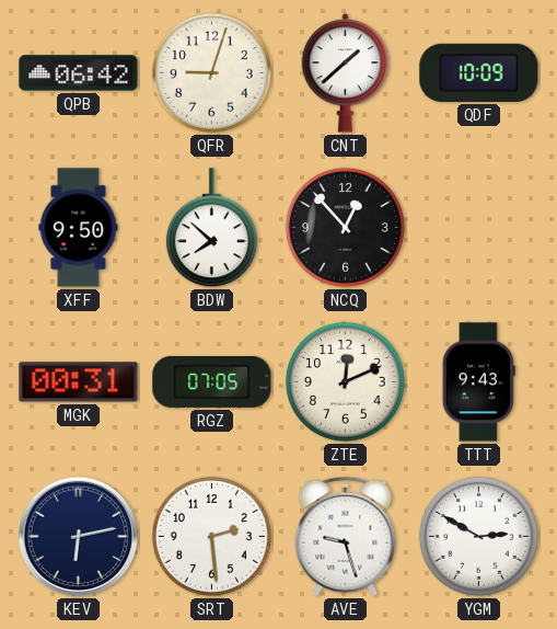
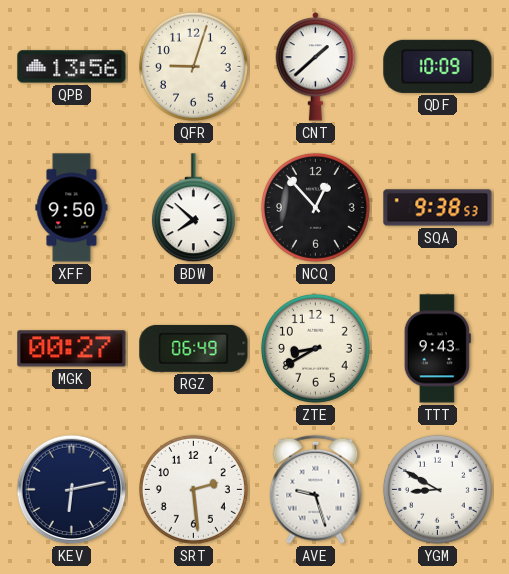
QPB: 06:42 -> 13:56 (72, 67)
SQA: none -> 9:38 (438, 208)
MGK: 00:31 -> 00:27 (72, 349)
RGZ: 07:05 -> 06:49 (194, 348)
ZTE: 12:11 -> 8:40 (315, 348)
YGM: 2:50 -> 8:50 (437, 489)
